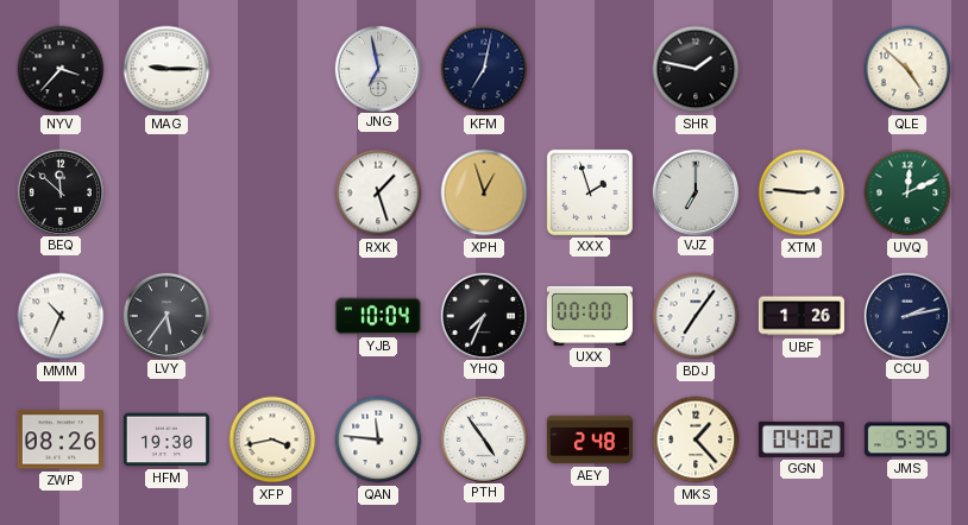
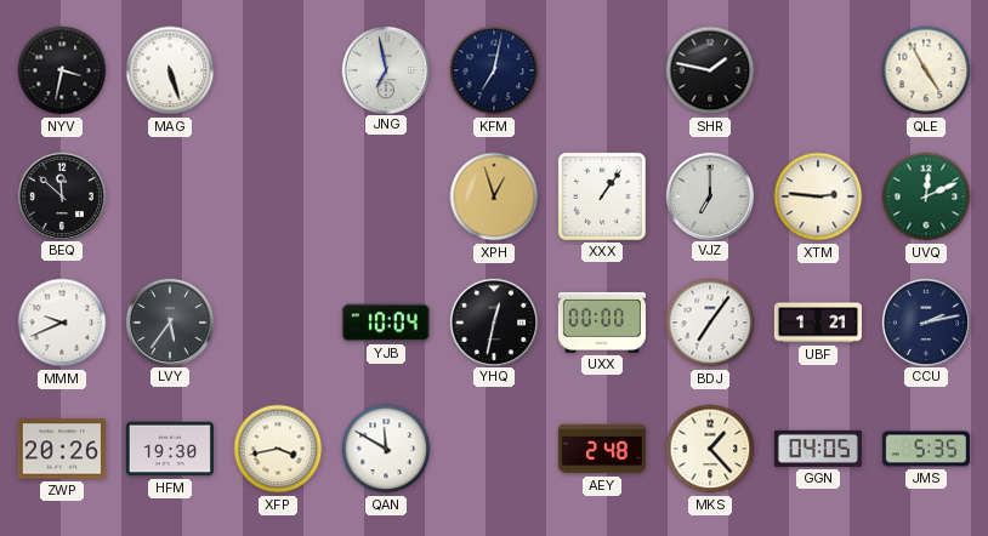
NYV: 3:37 -> 3:32 (62, 70)
MAG: 9:15 -> 5:27 (170, 70)
QLE: 4:52 -> 4:55 (926, 70)
RXK: 1:27 -> none (378, 192)
XXX: 1:57 -> 1:06 (602, 196)
MMM: 10:34 -> 9:41 (62, 323)
YHQ: 7:34 -> 12:32 (493, 321)
UBF: 1:26 -> 1:21 (818, 323)
ZWP: 08:26 -> 20:26 (62, 449)
QAN: 11:46 -> 11:50 (386, 449)
PTH: 4:54 -> none (483, 438)
GGN: 04:02 -> 04:05 (818, 449)
